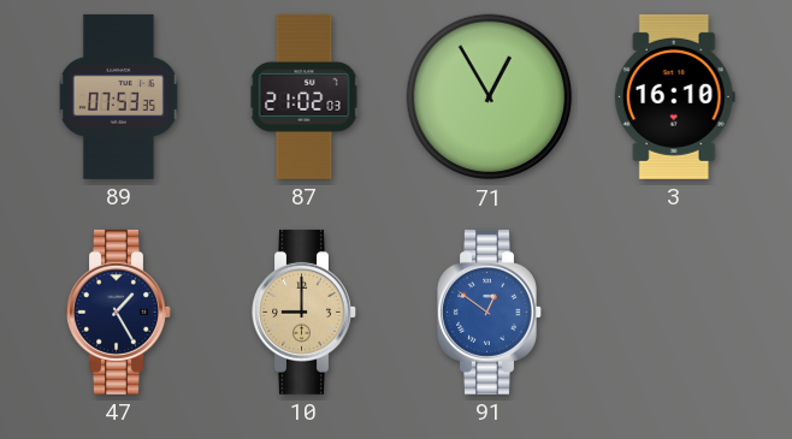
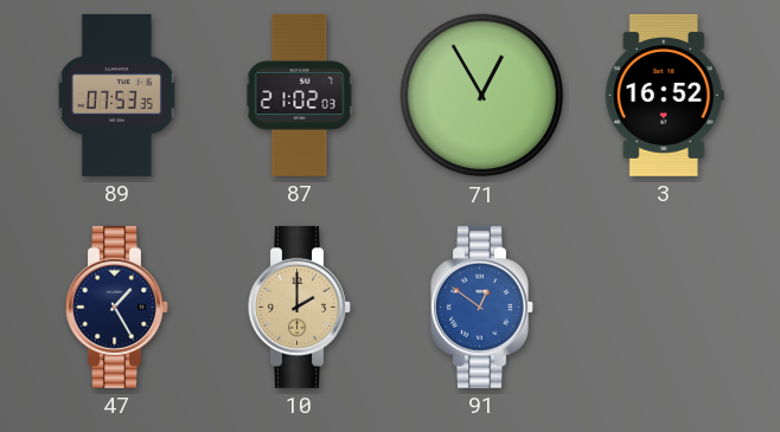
3: 16:10 -> 16:52 (664, 95)
10: 9:00 -> 2:00 (300, 307)
